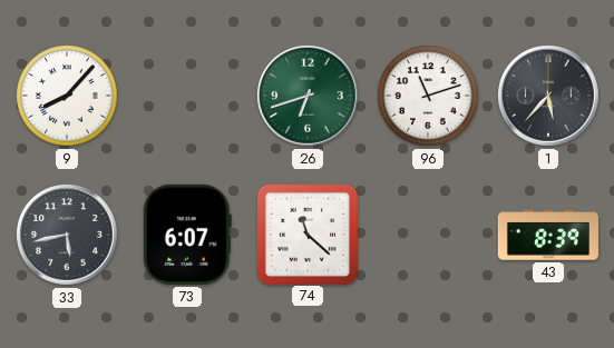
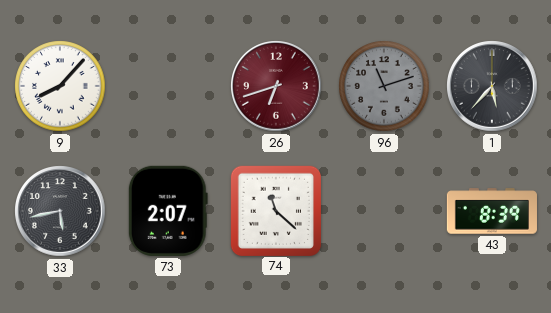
26 dial: green -> burgundy (276, 86)
96 dial: white -> grey (384, 86)
73: 6:07 -> 2:07 (168, 211)
